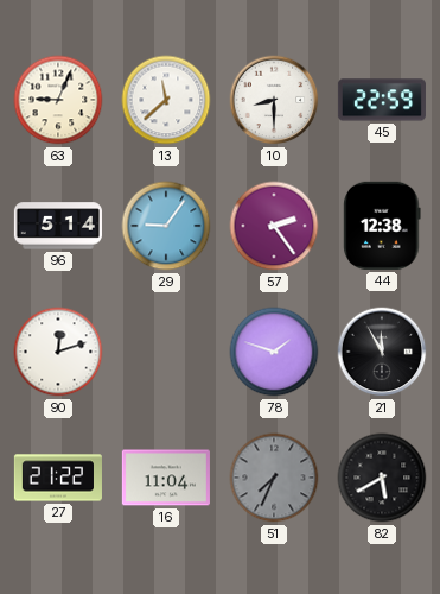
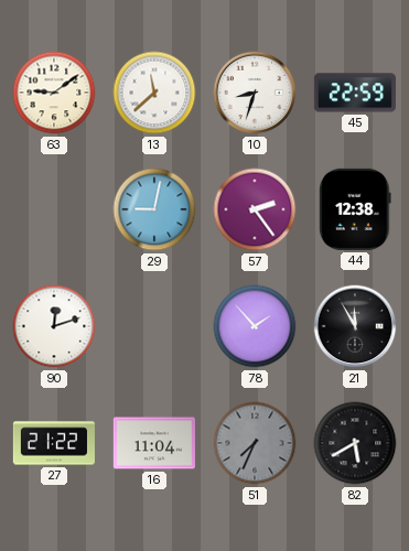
63: 9:04 -> 9:09 (54, 93)
10: 8:30 -> 8:33 (255, 93)
96: 5:14 -> none (58, 226)
29: 9:06 -> 9:02 (154, 209)
78: 1:48 -> 1:53 (255, 326)
